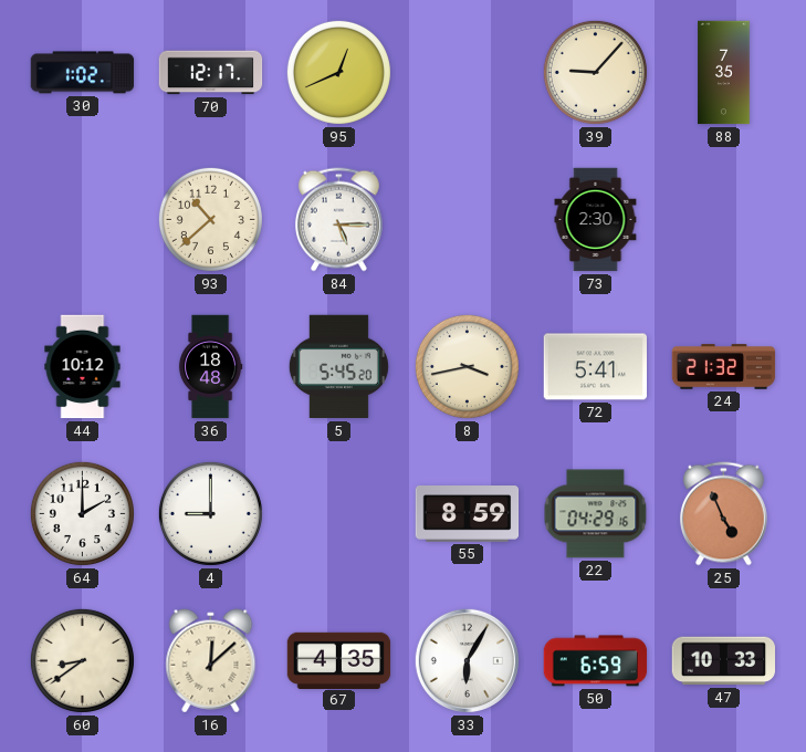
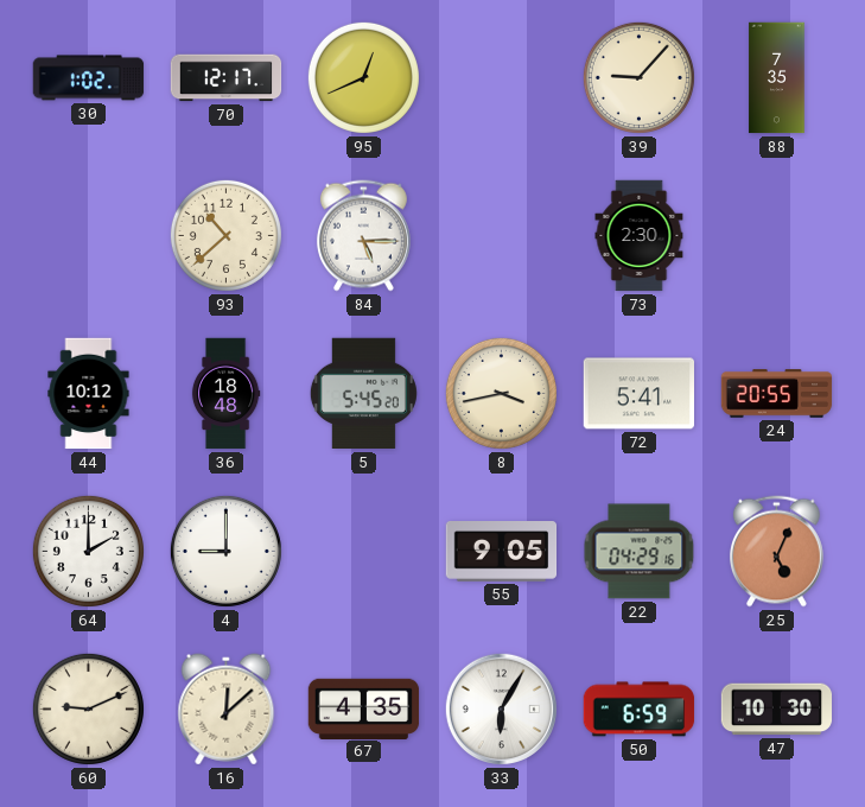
24: 21:32 -> 20:55 (777, 394)
55: 8:59 -> 9:05 (502, 552)
25: 4:56 -> 5:04 (776, 552)
60: 8:39 -> 9:11 (88, 708)
47: 10:33 -> 10:30 (777, 710)
